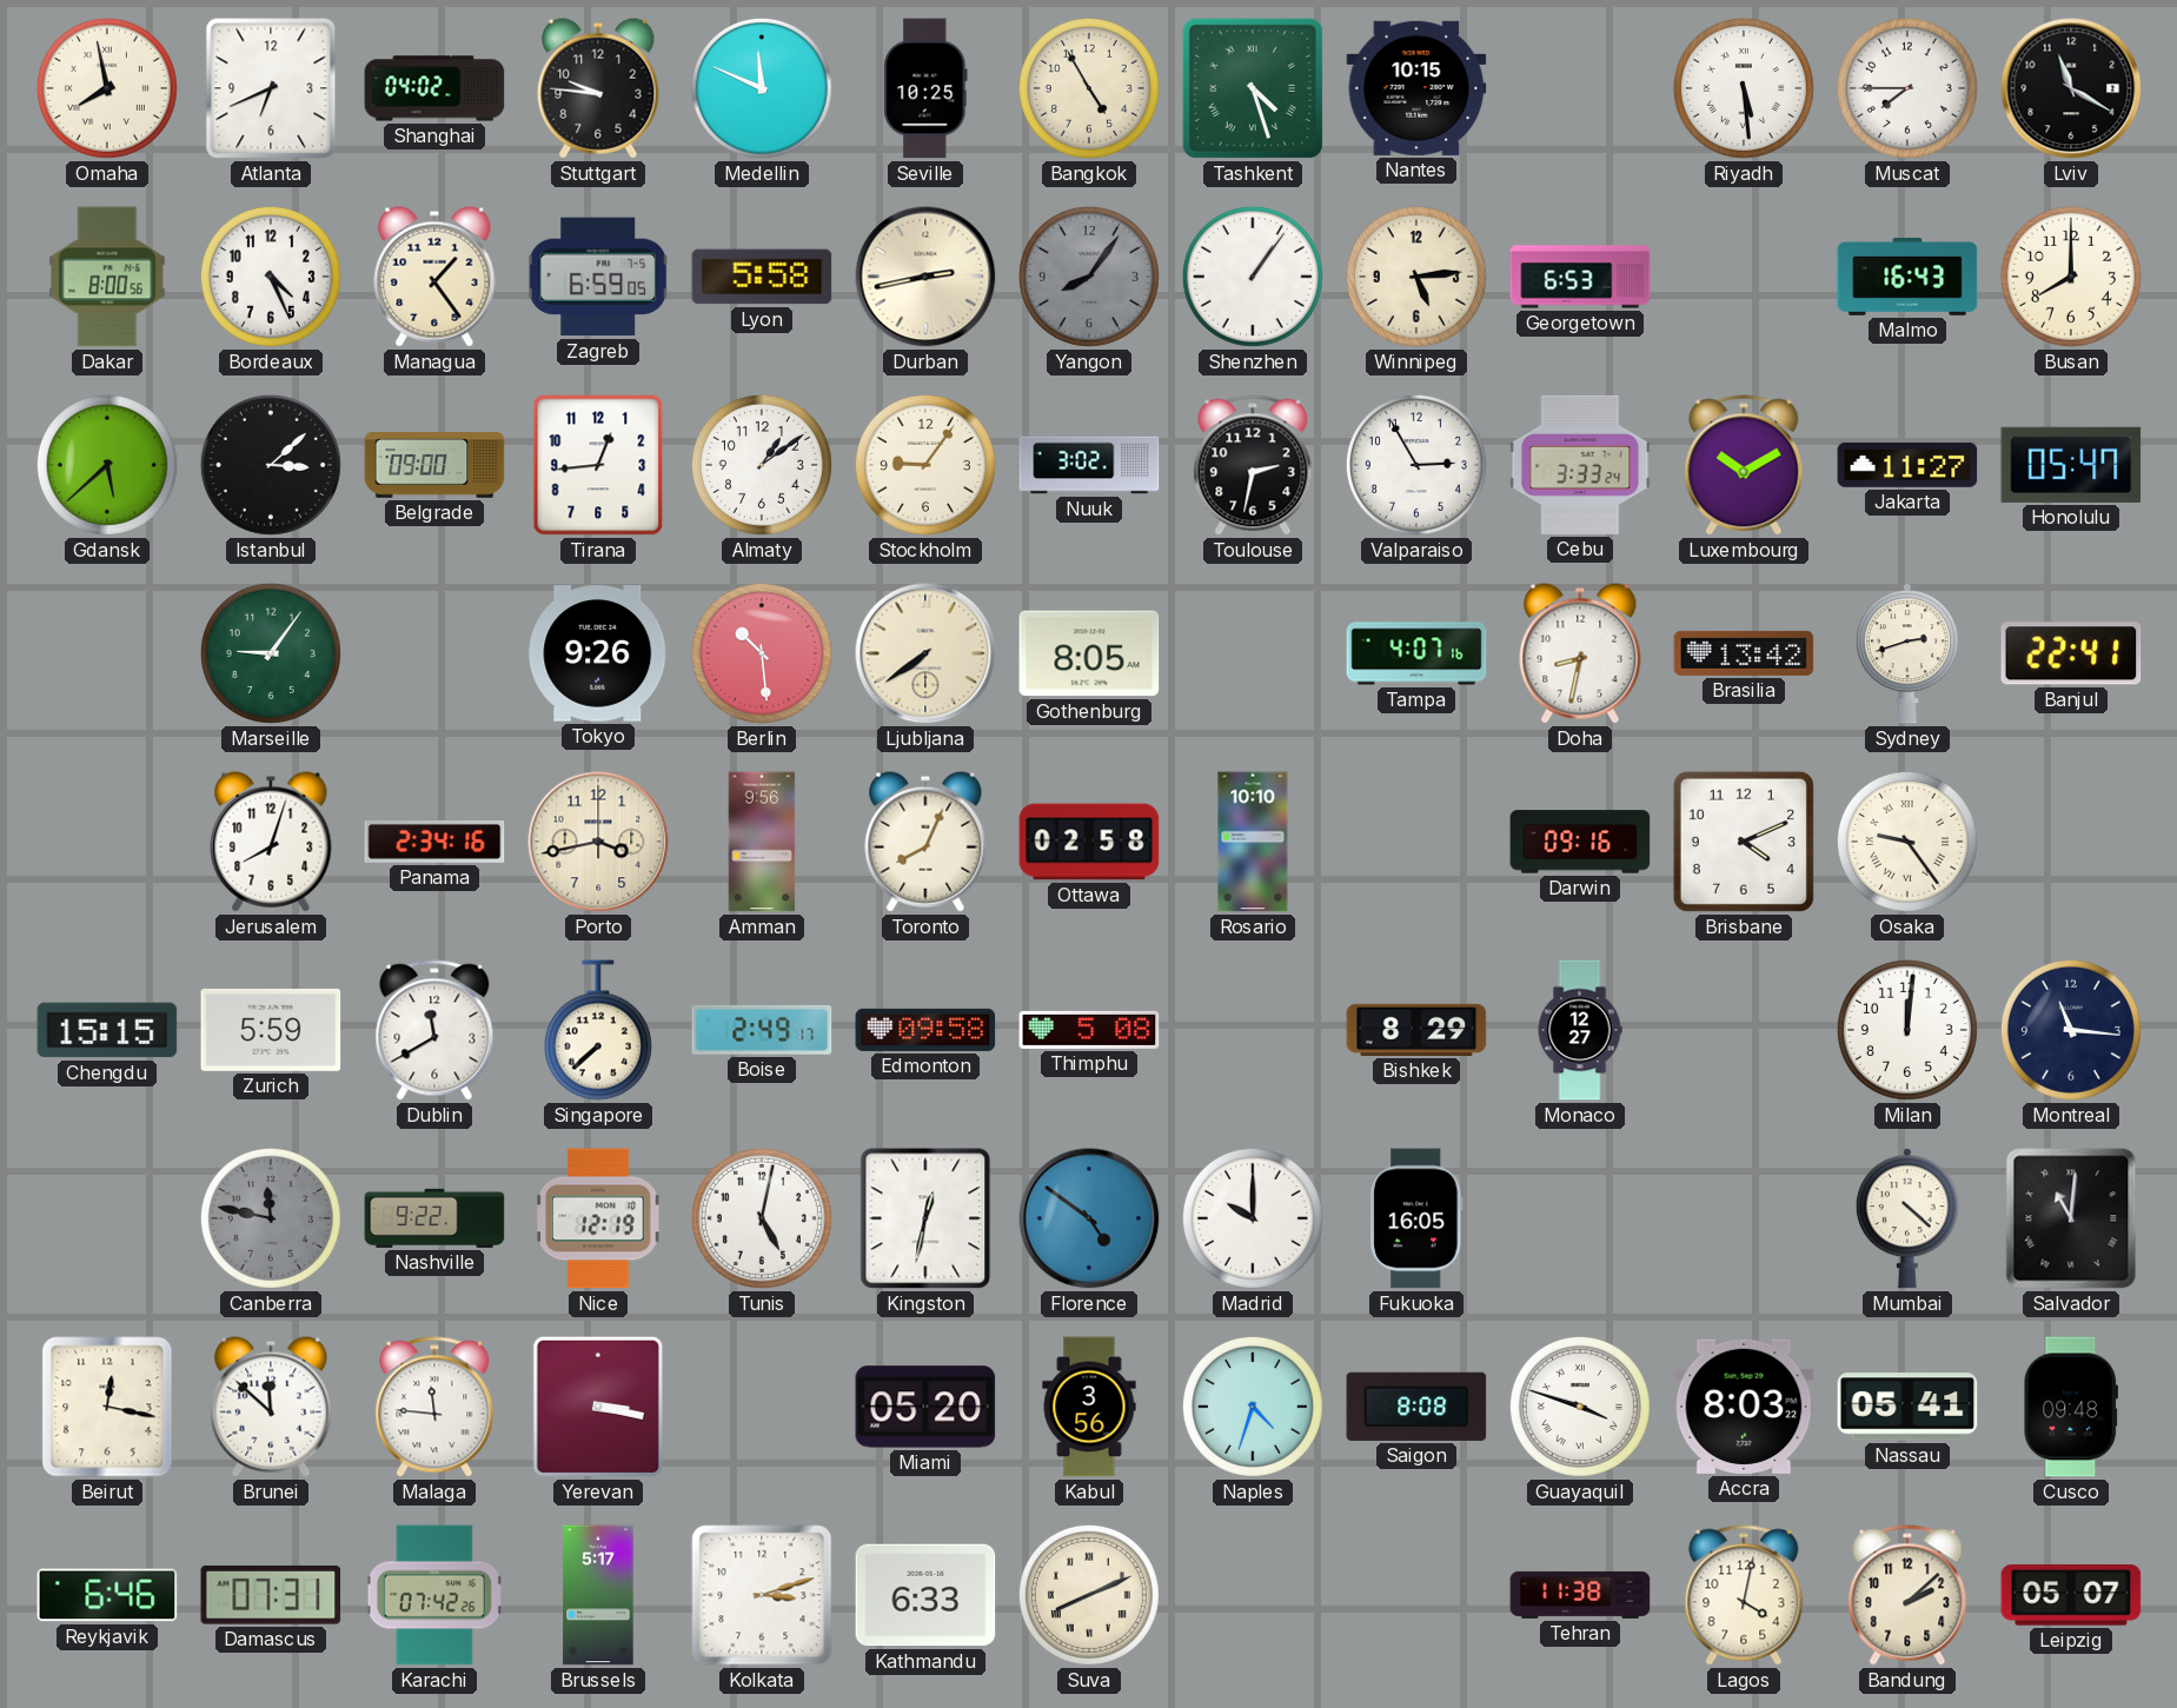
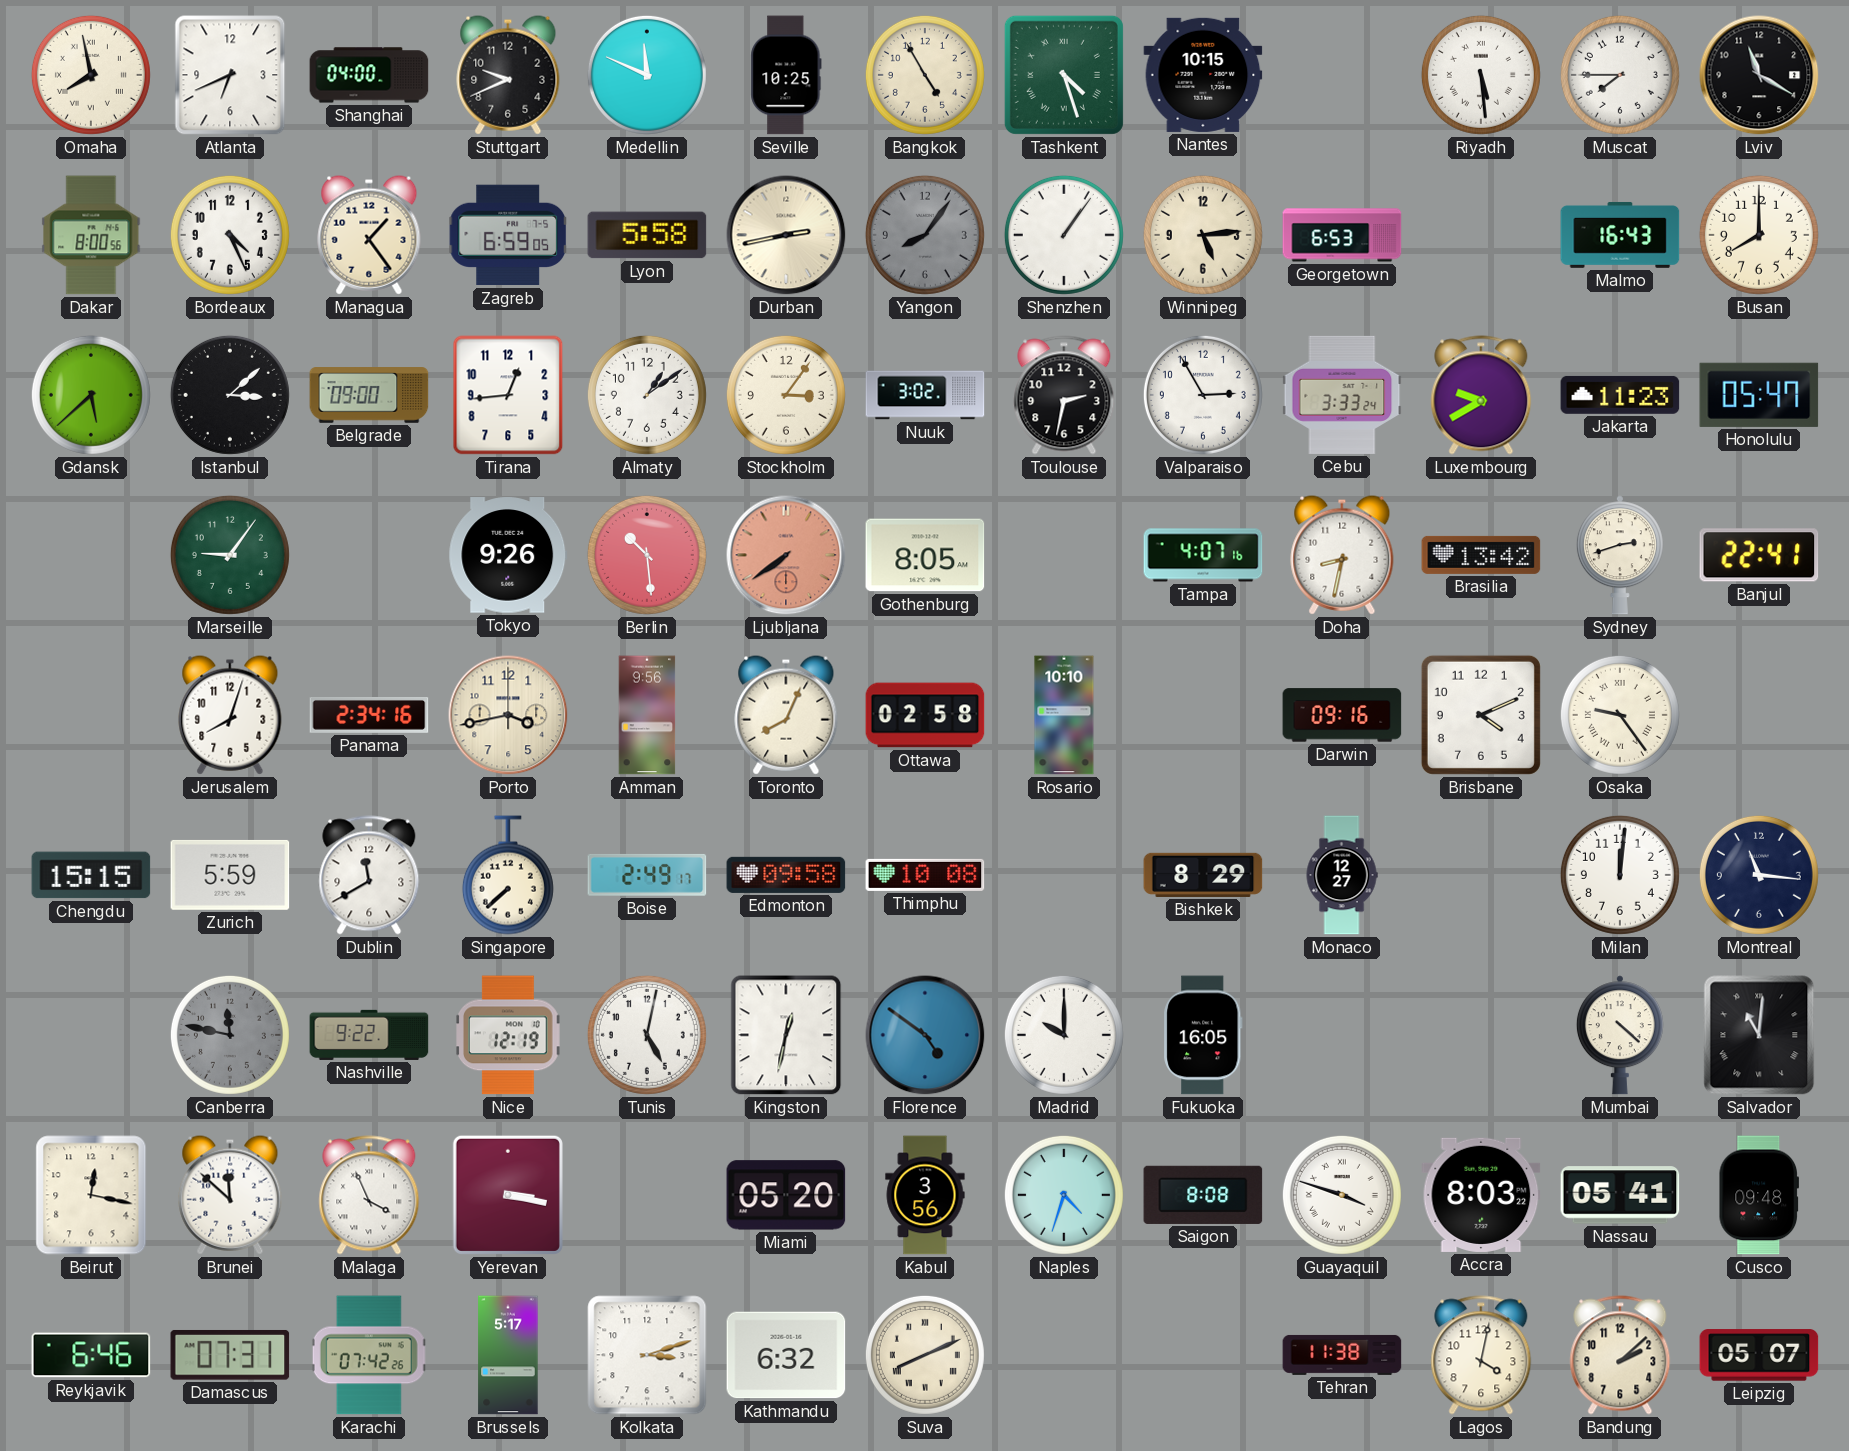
Shanghai: 04:02 -> 04:00 (369, 75)
Stuttgart: 9:46 -> 9:41 (508, 75)
Stockholm: 9:06 -> 3:06 (786, 395)
Luxembourg: 10:10 -> 9:40 (1481, 395)
Jakarta: 11:27 -> 11:23 (1620, 395)
Ljubljana dial: cream -> salmon (786, 555)
Thimphu: 5:08 -> 10:08 (925, 875)
Malaga: 11:46 -> 3:56 (369, 1195)
Kathmandu: 6:33 -> 6:32 (786, 1355)
